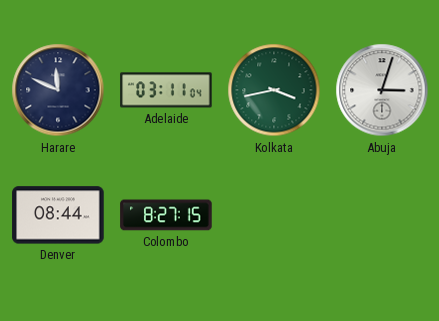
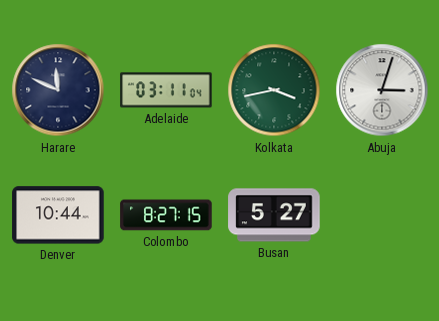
Denver: 08:44 -> 10:44 (58, 215)
Busan: none -> 5:27 (274, 215)
